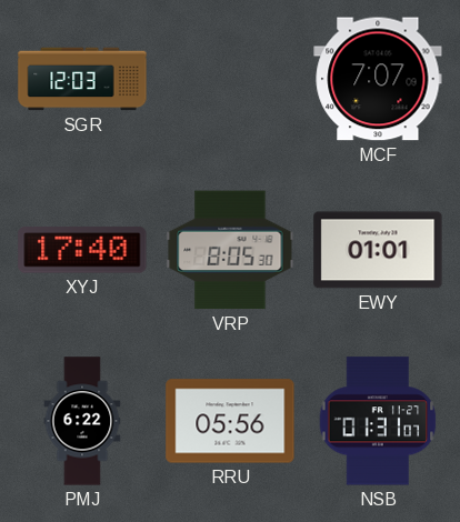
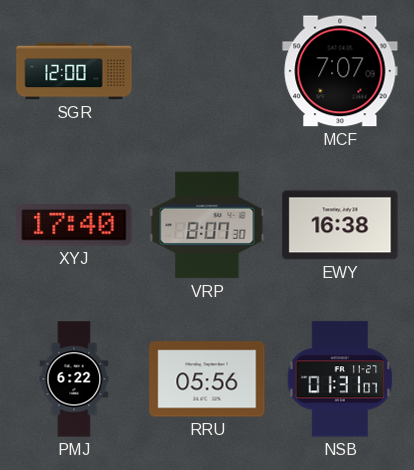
SGR: 12:03 -> 12:00 (74, 71)
VRP: 8:05 -> 8:07 (207, 225)
EWY: 01:01 -> 16:38 (340, 225)
